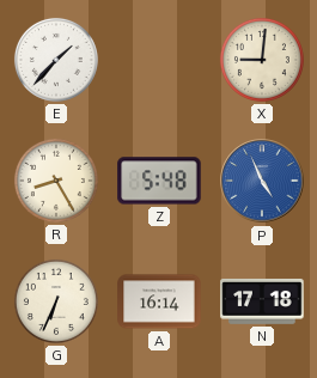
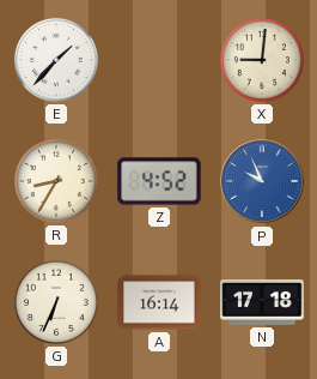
R: 8:25 -> 8:35 (56, 181)
Z: 5:48 -> 4:52 (159, 181)
P: 4:56 -> 9:56 (262, 181)
